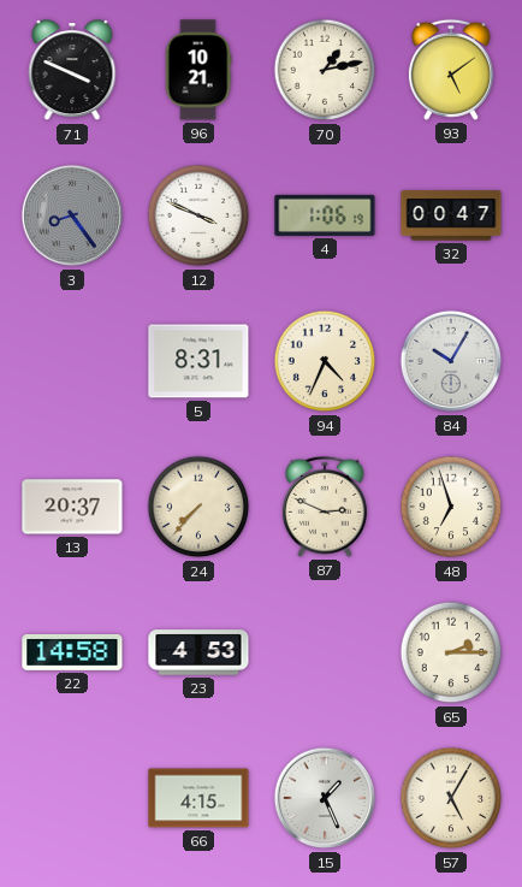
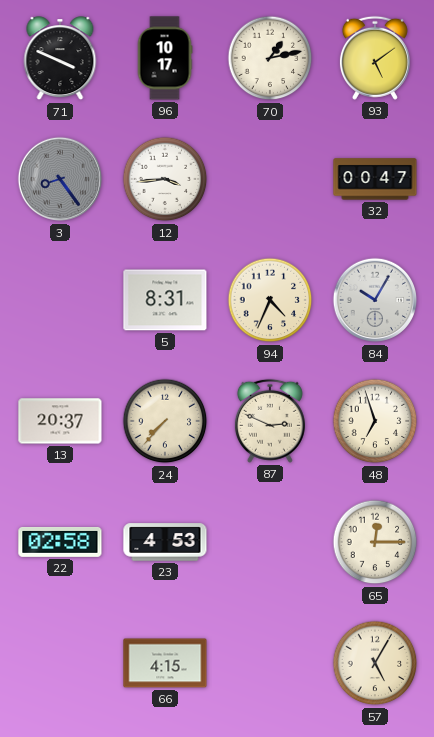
96: 10:21 -> 10:17 (165, 58)
12: 3:49 -> 3:44 (165, 179)
4: 1:06 -> none (325, 215)
22: 14:58 -> 02:58 (60, 542)
65: 2:15 -> 12:15 (375, 542)
15: 1:26 -> none (325, 798)
